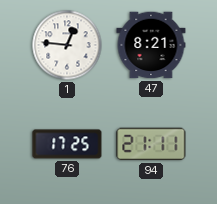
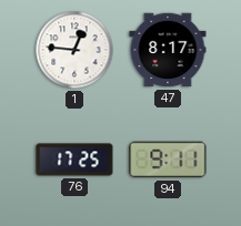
47: 8:21 -> 8:17 (168, 50)
94: 21:11 -> 9:11 (168, 160)
